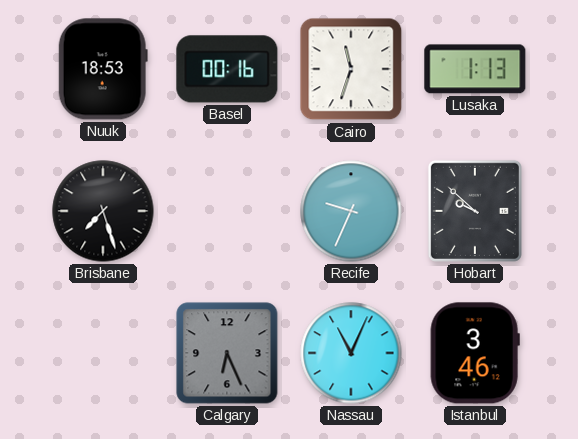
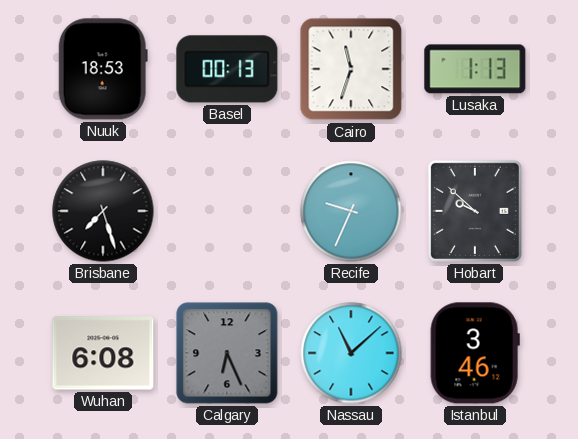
Basel: 00:16 -> 00:13 (227, 69)
Wuhan: none -> 6:08 (103, 353)
Nassau: 11:04 -> 11:08 (351, 353)
